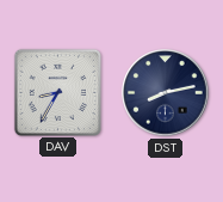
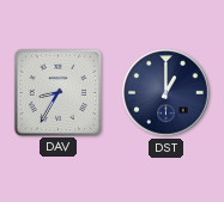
DST: 8:13 -> 1:00 (167, 93)
